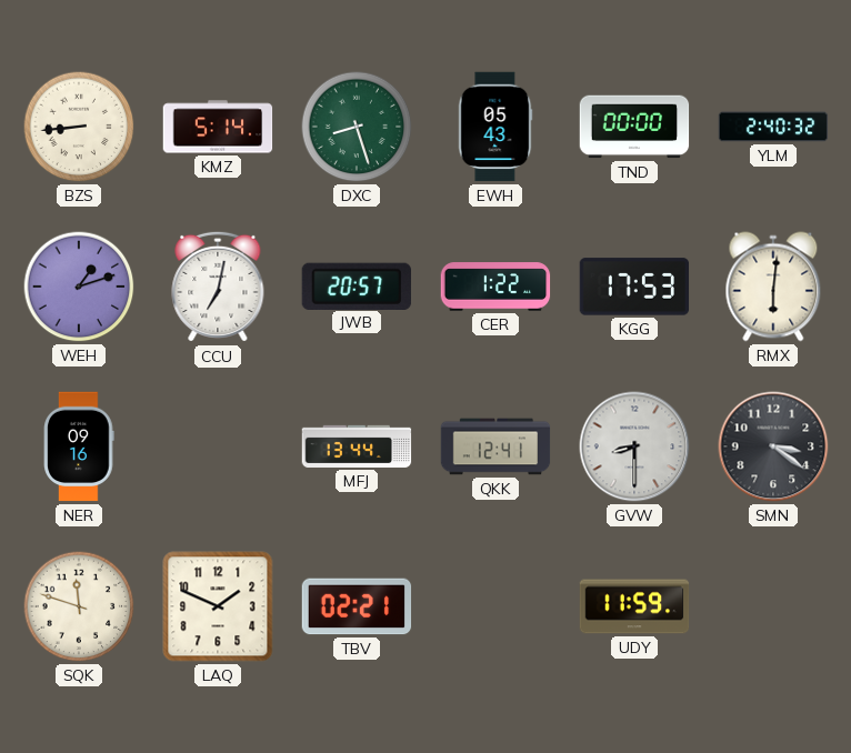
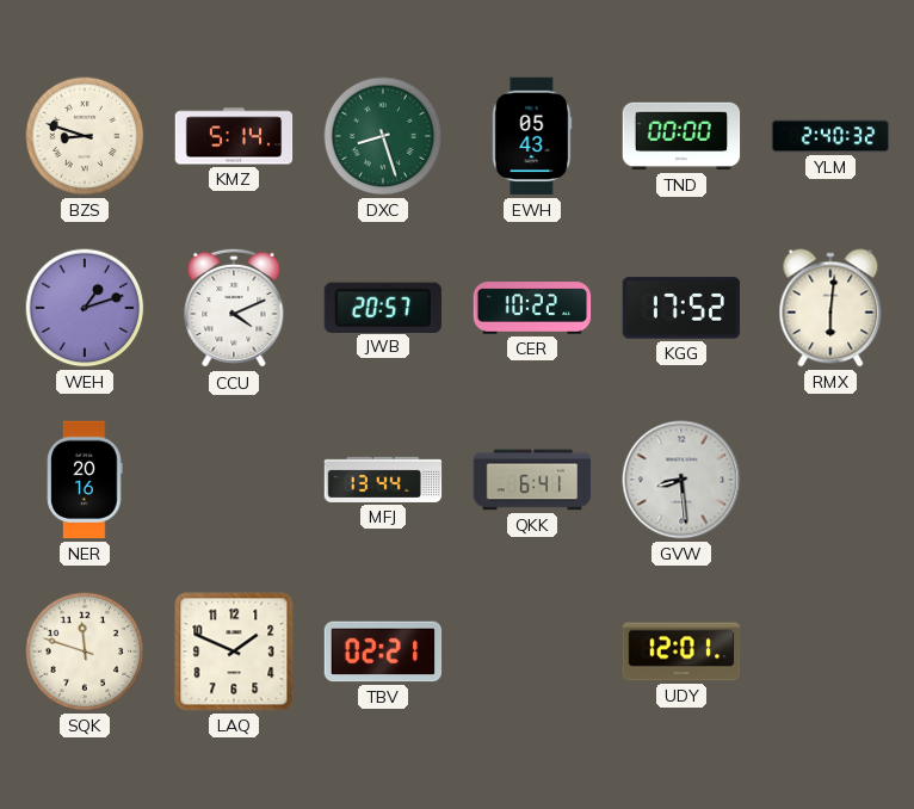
BZS: 8:44 -> 8:48 (85, 136)
CCU: 7:02 -> 4:11 (234, 308)
CER: 1:22 -> 10:22 (532, 308)
KGG: 17:53 -> 17:52 (681, 308)
NER: 09:16 -> 20:16 (85, 480)
QKK: 12:41 -> 6:41 (532, 480)
GVW: 8:30 -> 8:29 (681, 480)
SMN: 3:21 -> none (773, 446)
UDY: 11:59 -> 12:01 (681, 651)
